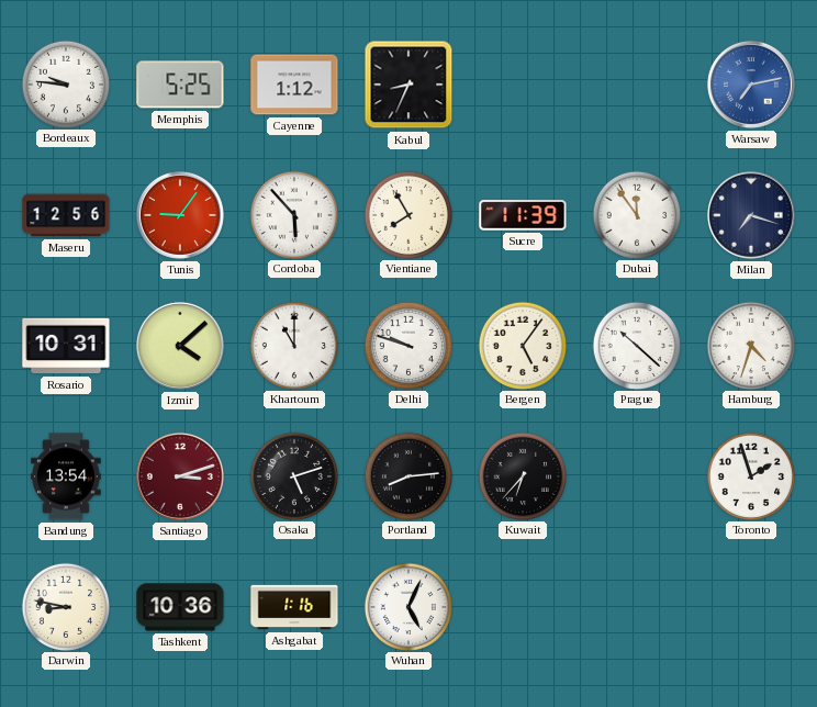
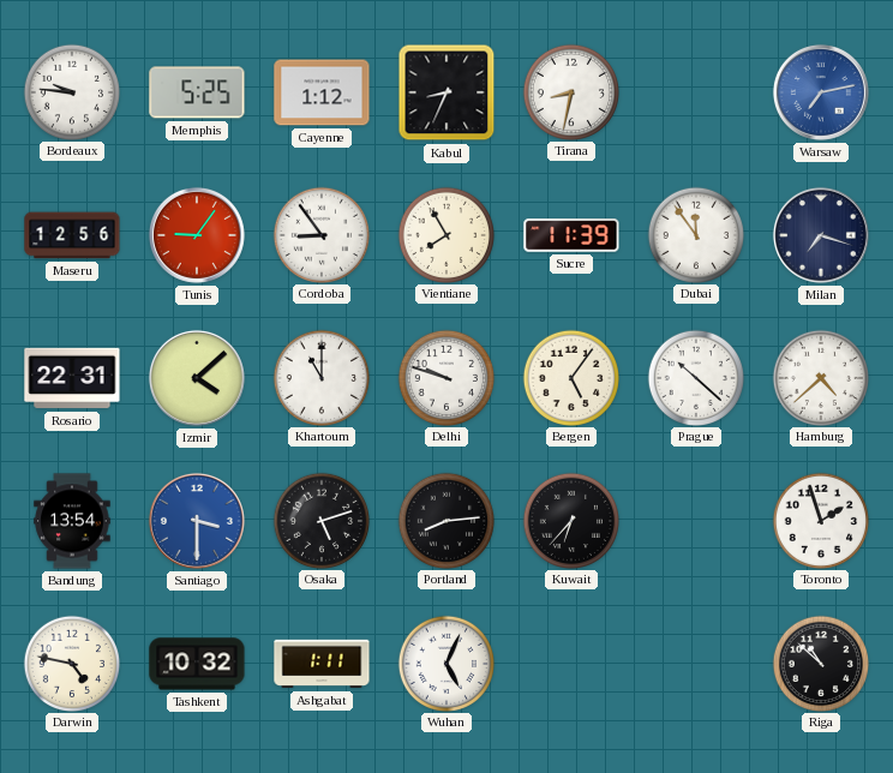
Tirana: none -> 8:32 (570, 91)
Cordoba: 5:53 -> 8:54 (320, 234)
Rosario: 10:31 -> 22:31 (72, 378)
Hamburg: 4:33 -> 4:38 (820, 377)
Santiago: 3:12 -> 3:30 (197, 521)
Santiago dial: burgundy -> blue (197, 521)
Darwin: 8:47 -> 4:47 (71, 663)
Tashkent: 10:36 -> 10:32 (197, 664)
Ashgabat: 1:16 -> 1:11 (322, 664)
Riga: none -> 10:52 (820, 663)
